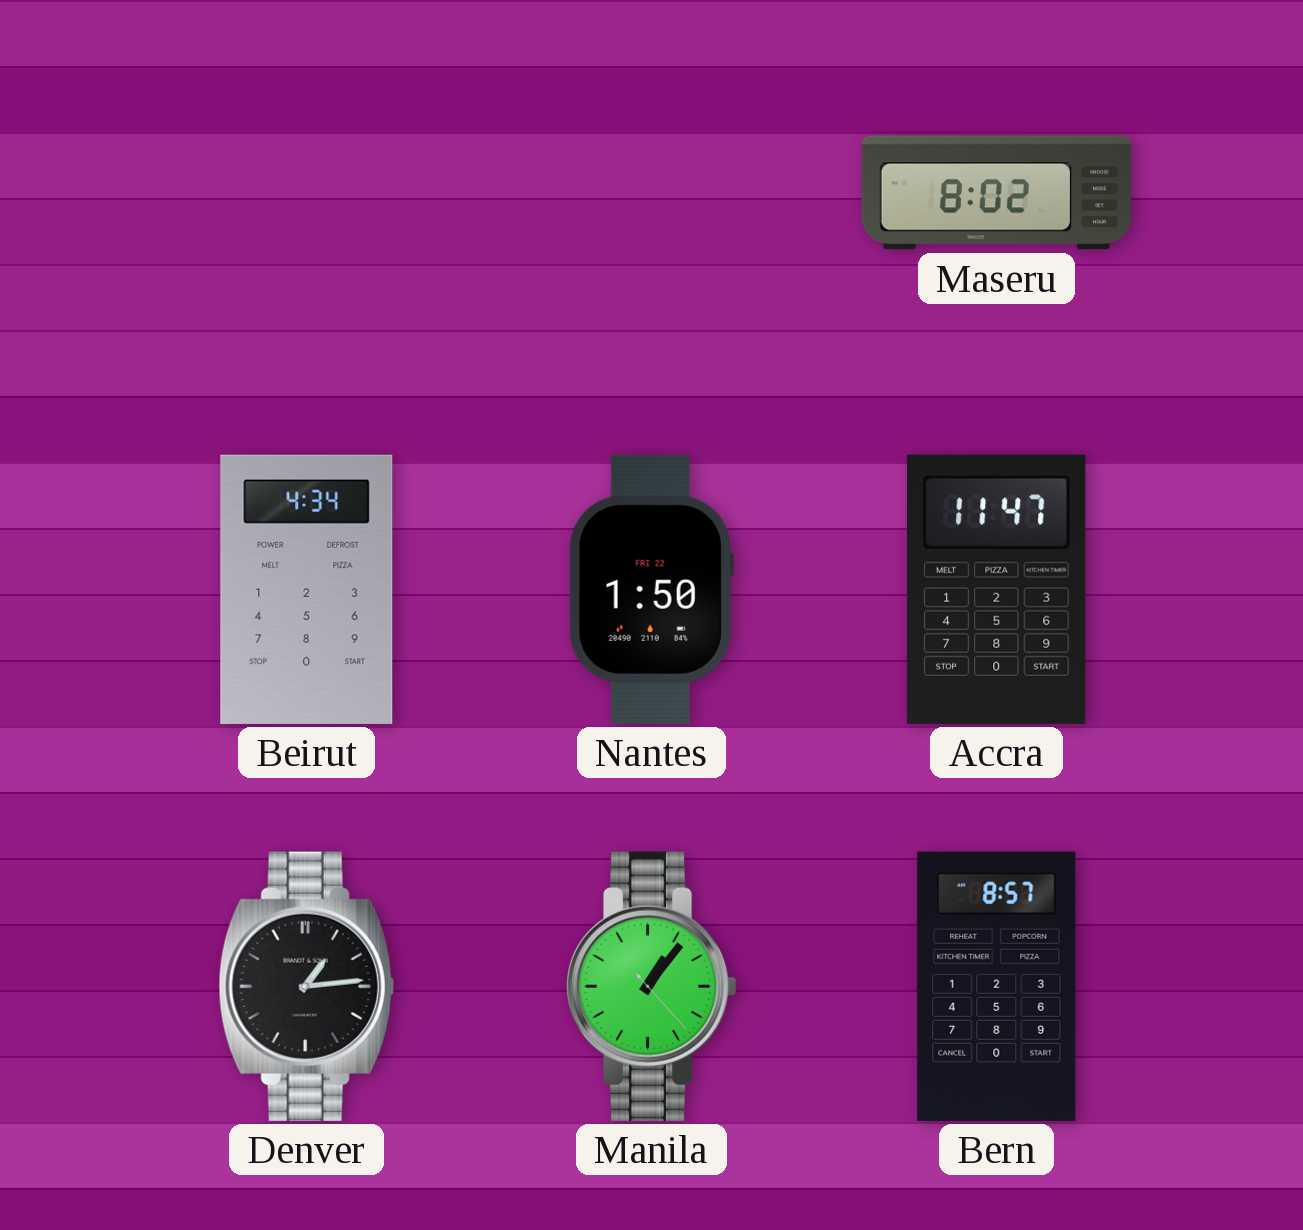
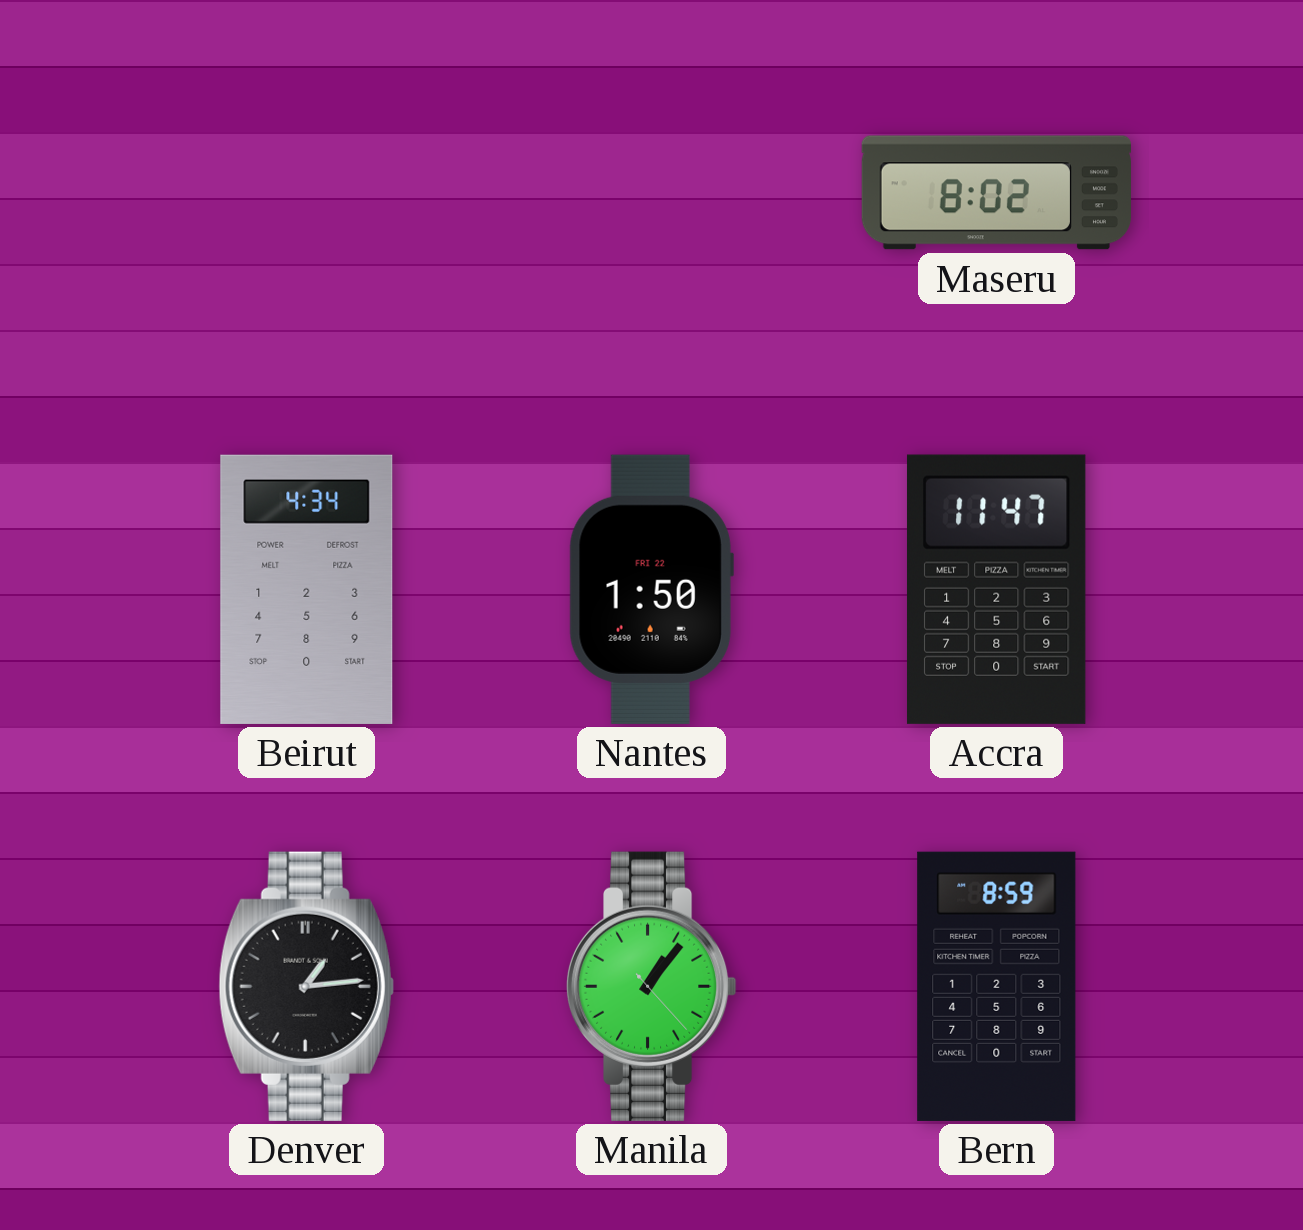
Bern: 8:57 -> 8:59 (997, 986)
